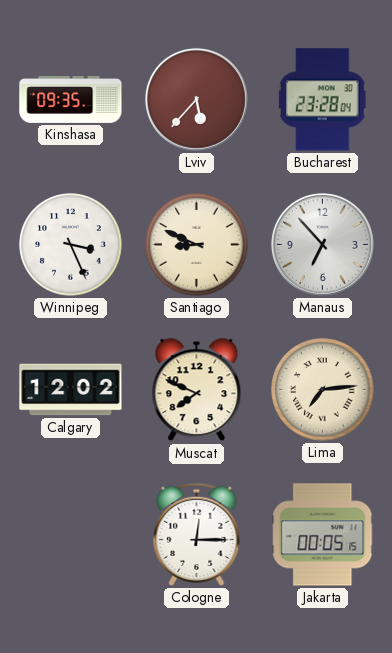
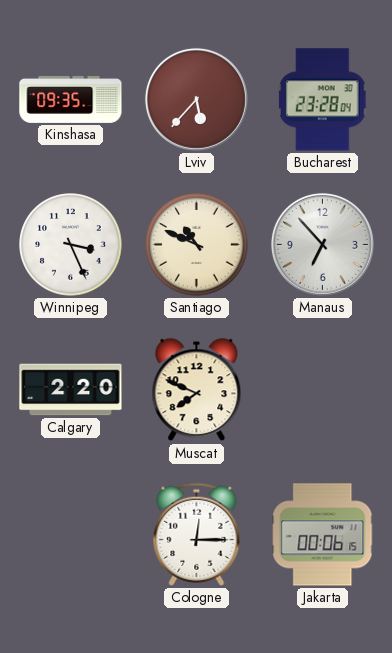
Santiago: 8:49 -> 10:49 (197, 245)
Calgary: 12:02 -> 2:20 (71, 390)
Lima: 7:14 -> none (323, 390)
Jakarta: 00:05 -> 00:06 (323, 535)
